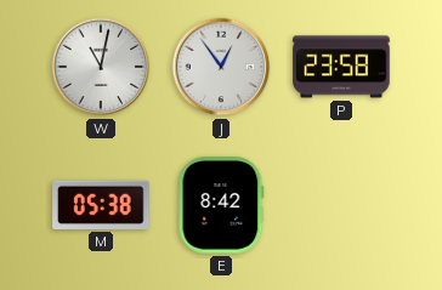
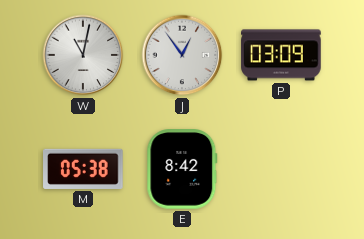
P: 23:58 -> 03:09 (281, 55)
